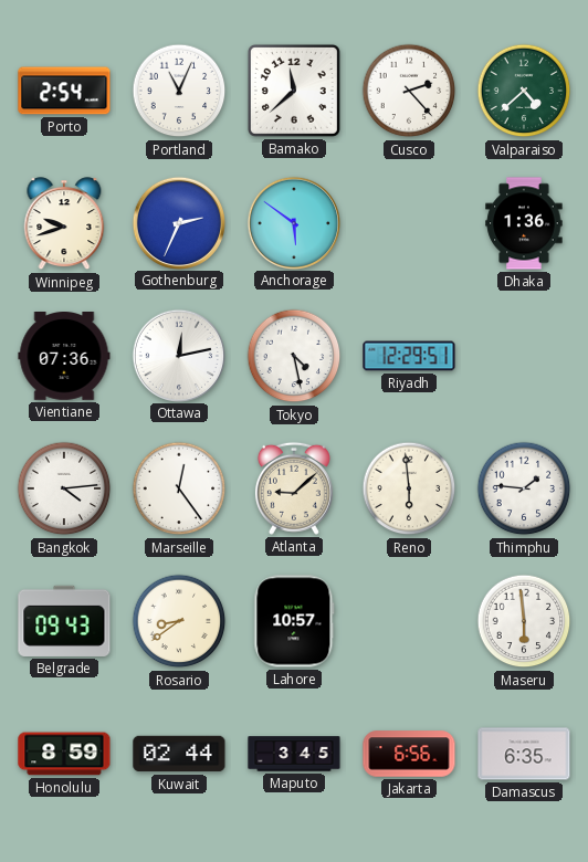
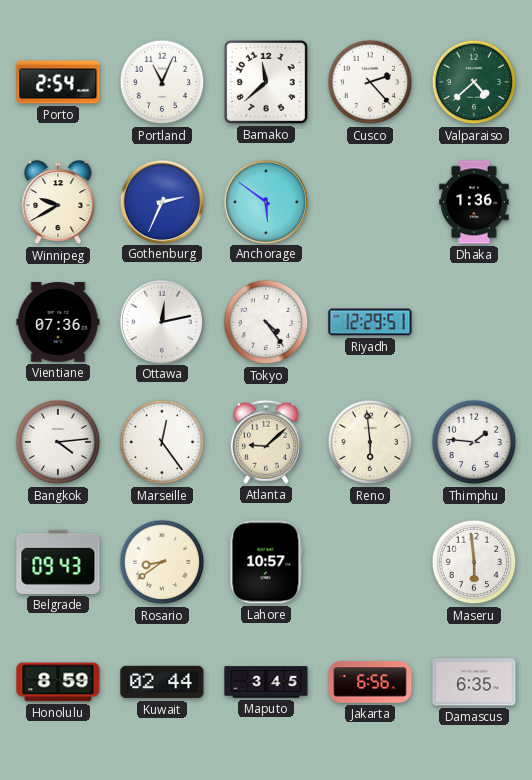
Winnipeg: 9:42 -> 9:40 (58, 203)
Tokyo: 4:28 -> 4:24 (266, 322)
